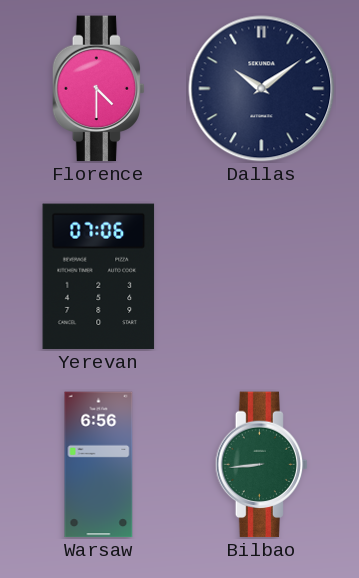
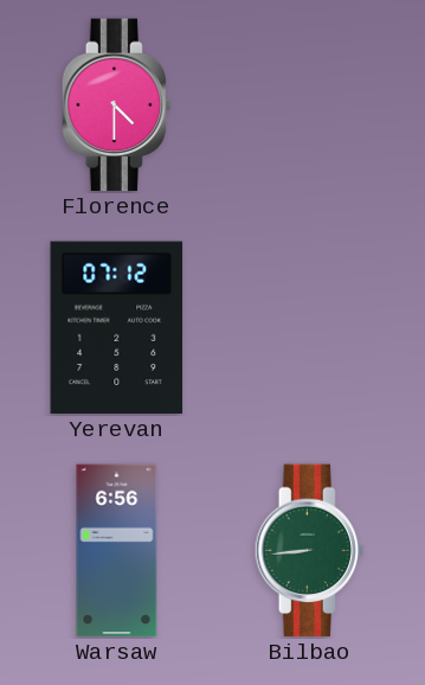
Dallas: 10:09 -> none (262, 89)
Yerevan: 07:06 -> 07:12 (117, 328)
